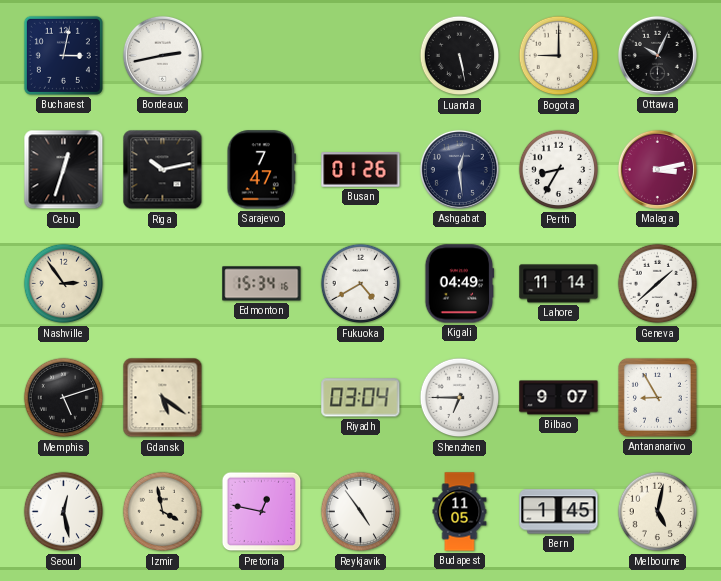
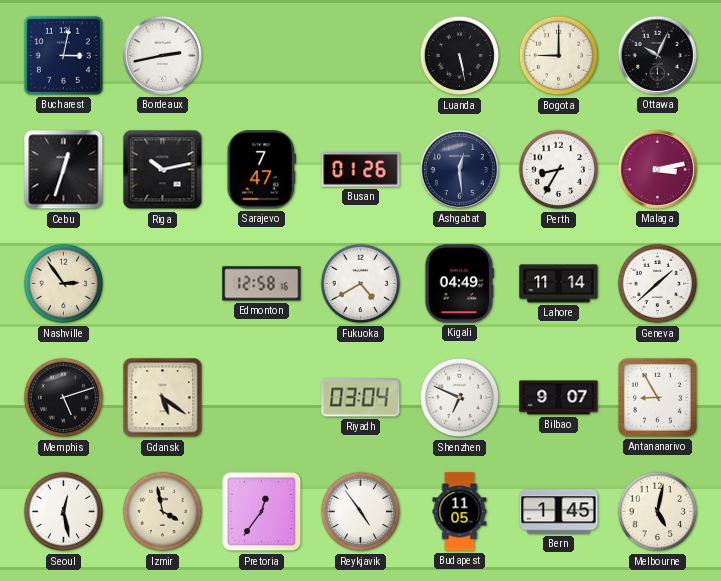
Edmonton: 15:34 -> 12:58 (262, 284)
Shenzhen: 6:45 -> 6:49 (460, 398)
Pretoria: 12:47 -> 12:36 (262, 512)
